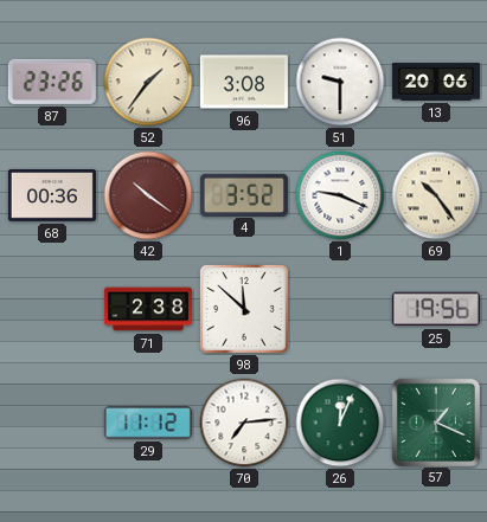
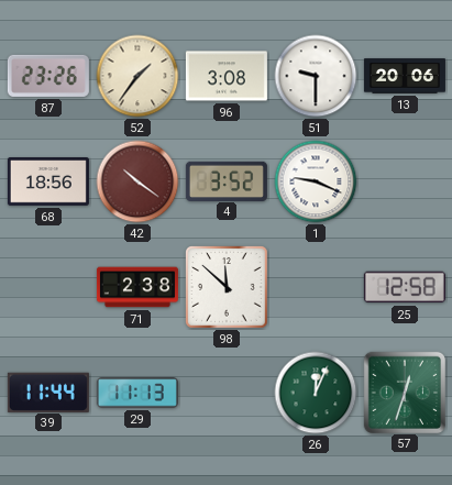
68: 00:36 -> 18:56 (48, 181)
69: 10:24 -> none (436, 195)
25: 19:56 -> 12:58 (405, 287)
39: none -> 11:44 (48, 392)
29: 11:12 -> 11:13 (137, 393)
70: 7:14 -> none (244, 423)
57: 1:19 -> 12:33 (404, 392)
